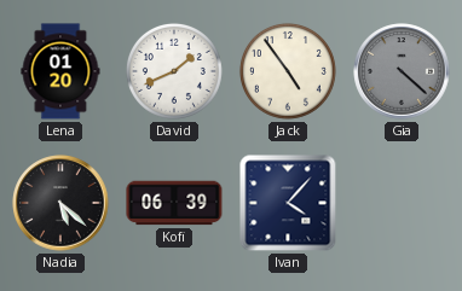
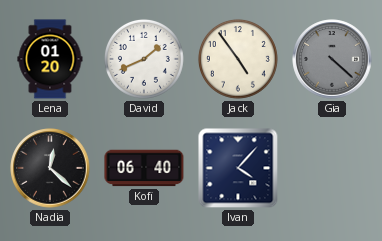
Nadia: 5:22 -> 12:22 (50, 168)
Kofi: 06:39 -> 06:40 (144, 168)
